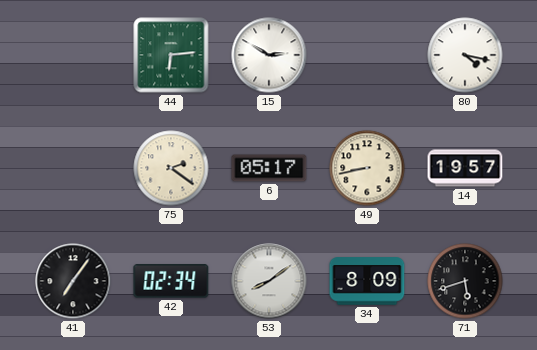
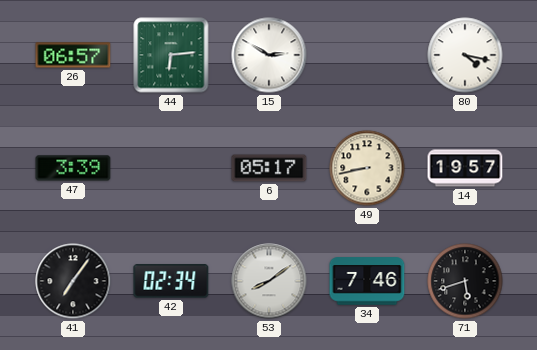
26: none -> 06:57 (73, 55)
47: none -> 3:39 (73, 168)
75: 2:21 -> none (171, 168)
34: 8:09 -> 7:46 (367, 281)
